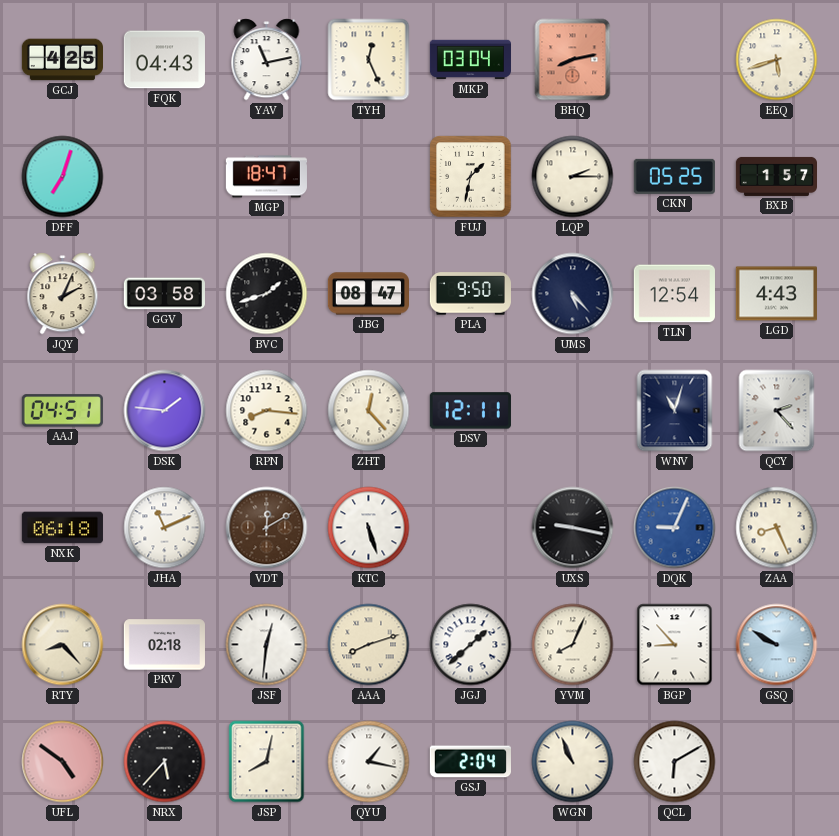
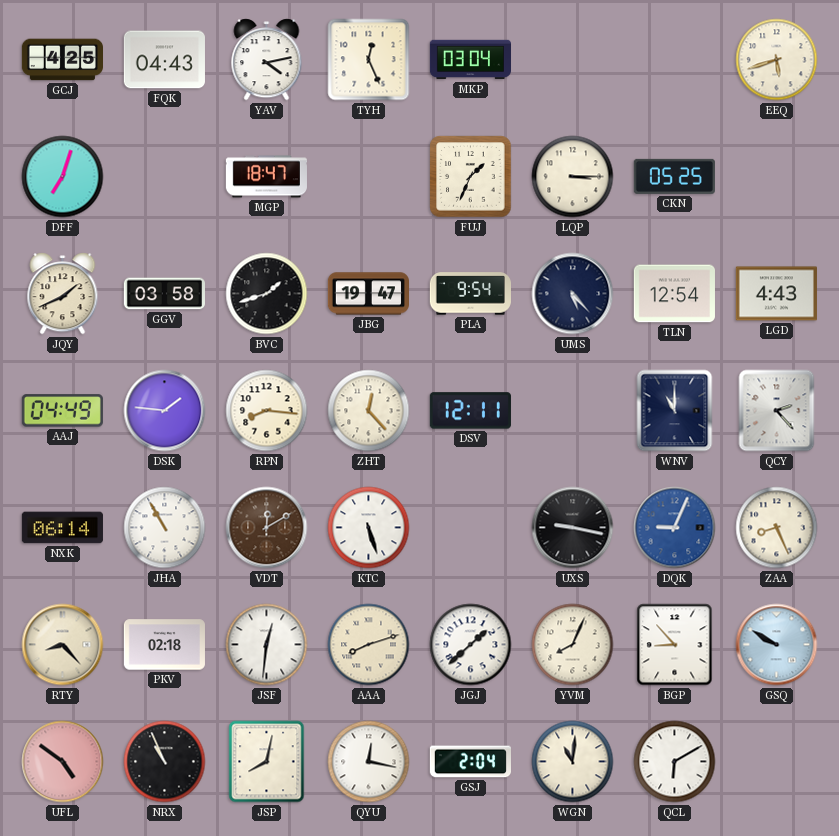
YAV: 11:13 -> 4:13 (267, 60)
BHQ: 8:13 -> none (573, 60)
FUJ: 1:32 -> 1:34 (471, 177)
LQP: 2:15 -> 3:15 (573, 177)
BXB: 1:57 -> none (776, 176)
JQY: 2:04 -> 1:41 (63, 294)
JBG: 08:47 -> 19:47 (368, 294)
PLA: 9:50 -> 9:54 (470, 294)
AAJ: 04:51 -> 04:49 (62, 411)
WNV: 11:03 -> 11:00 (675, 411)
NXK: 06:18 -> 06:14 (62, 528)
JHA: 11:11 -> 10:55 (165, 528)
NRX: 5:37 -> 10:56 (165, 762)
QYU: 1:17 -> 12:17 (369, 762)
WGN: 10:56 -> 11:01 (573, 762)
